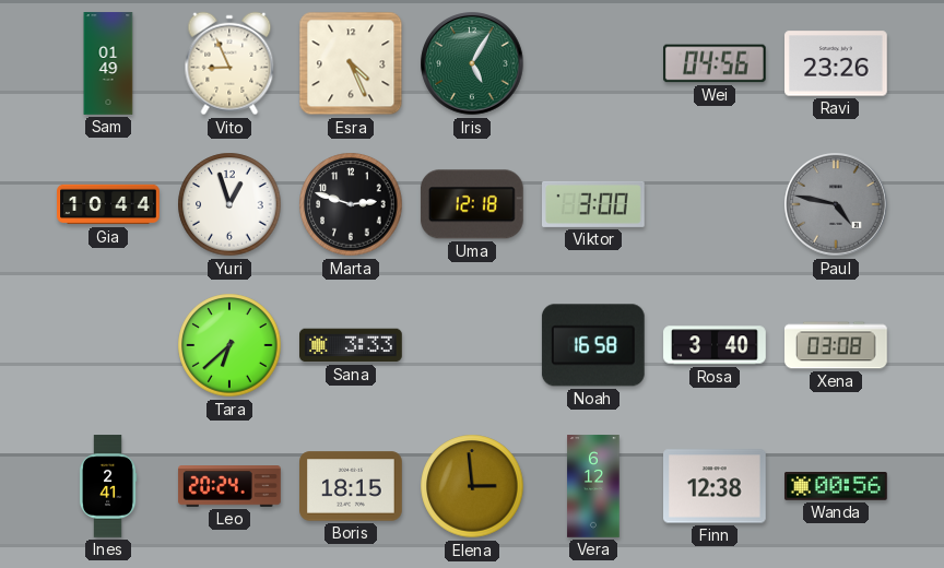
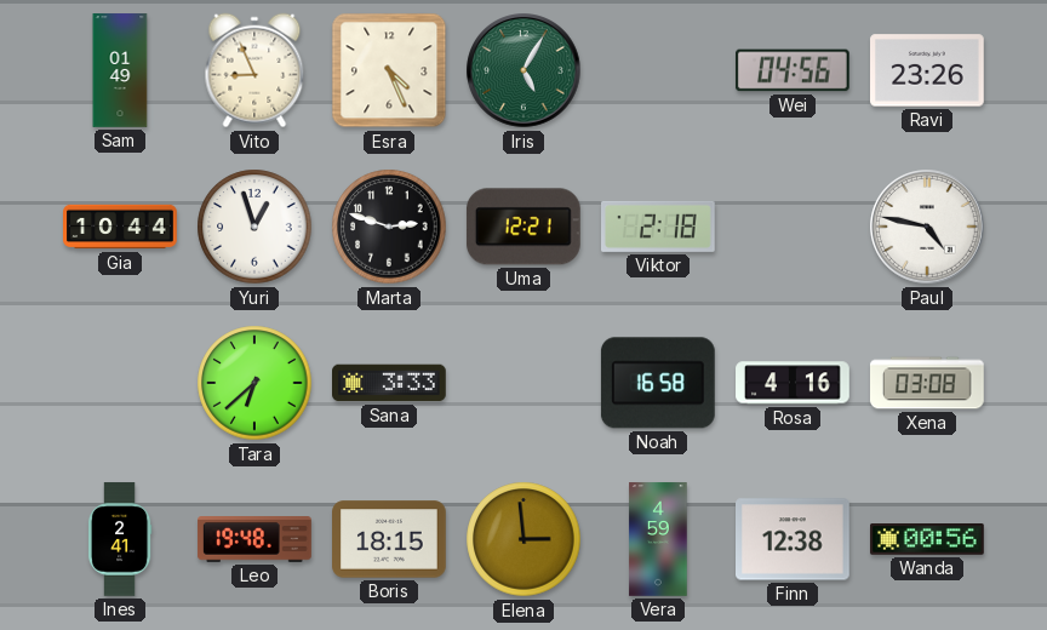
Uma: 12:18 -> 12:21 (523, 227)
Viktor: 3:00 -> 2:18 (659, 227)
Paul dial: grey -> white (927, 227)
Rosa: 3:40 -> 4:16 (793, 383)
Leo: 20:24 -> 19:48 (254, 539)
Vera: 6:12 -> 4:59 (658, 539)
